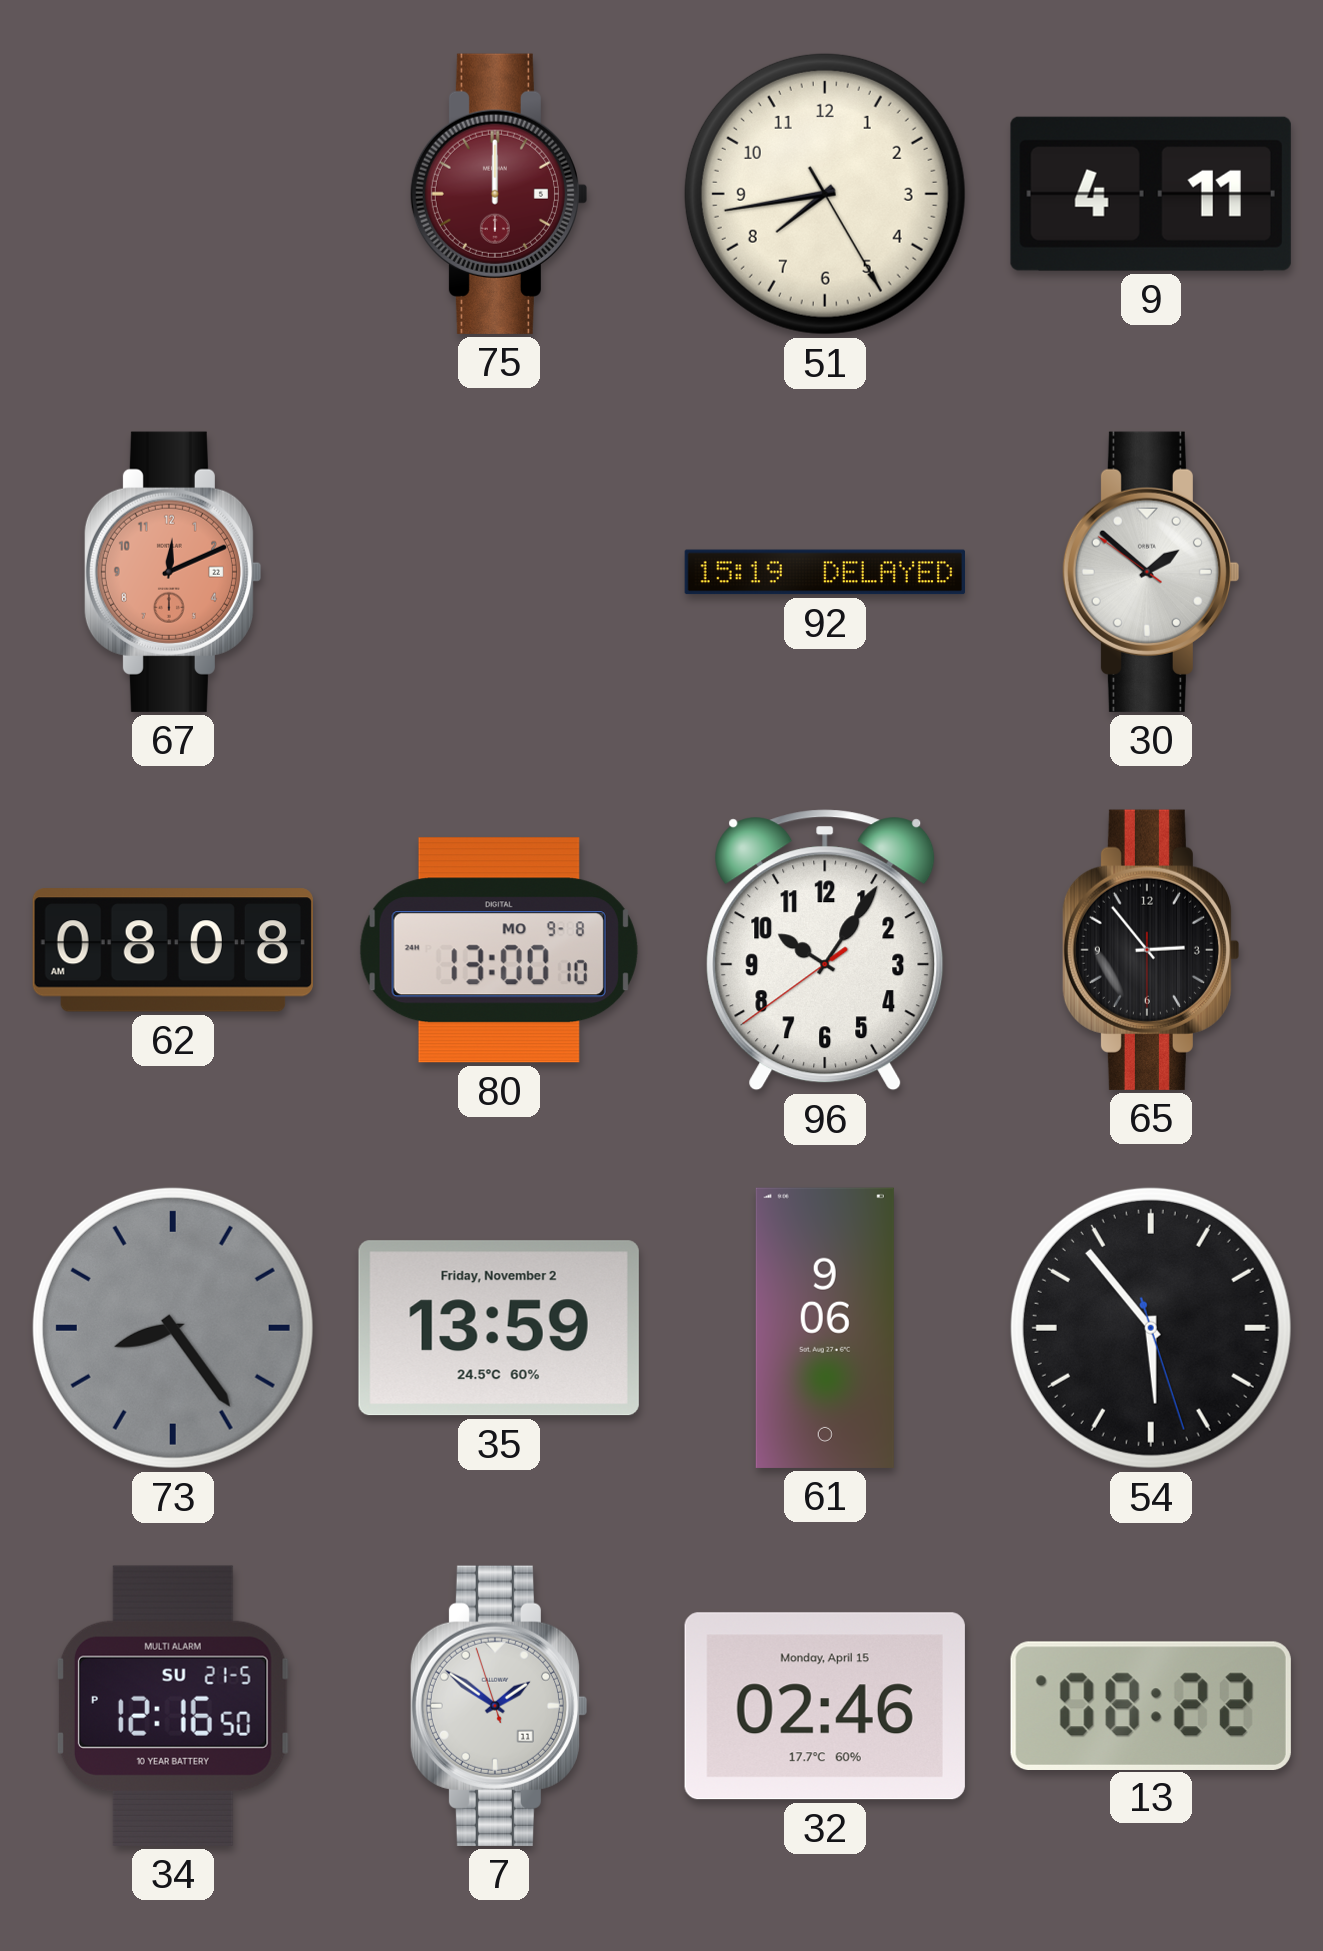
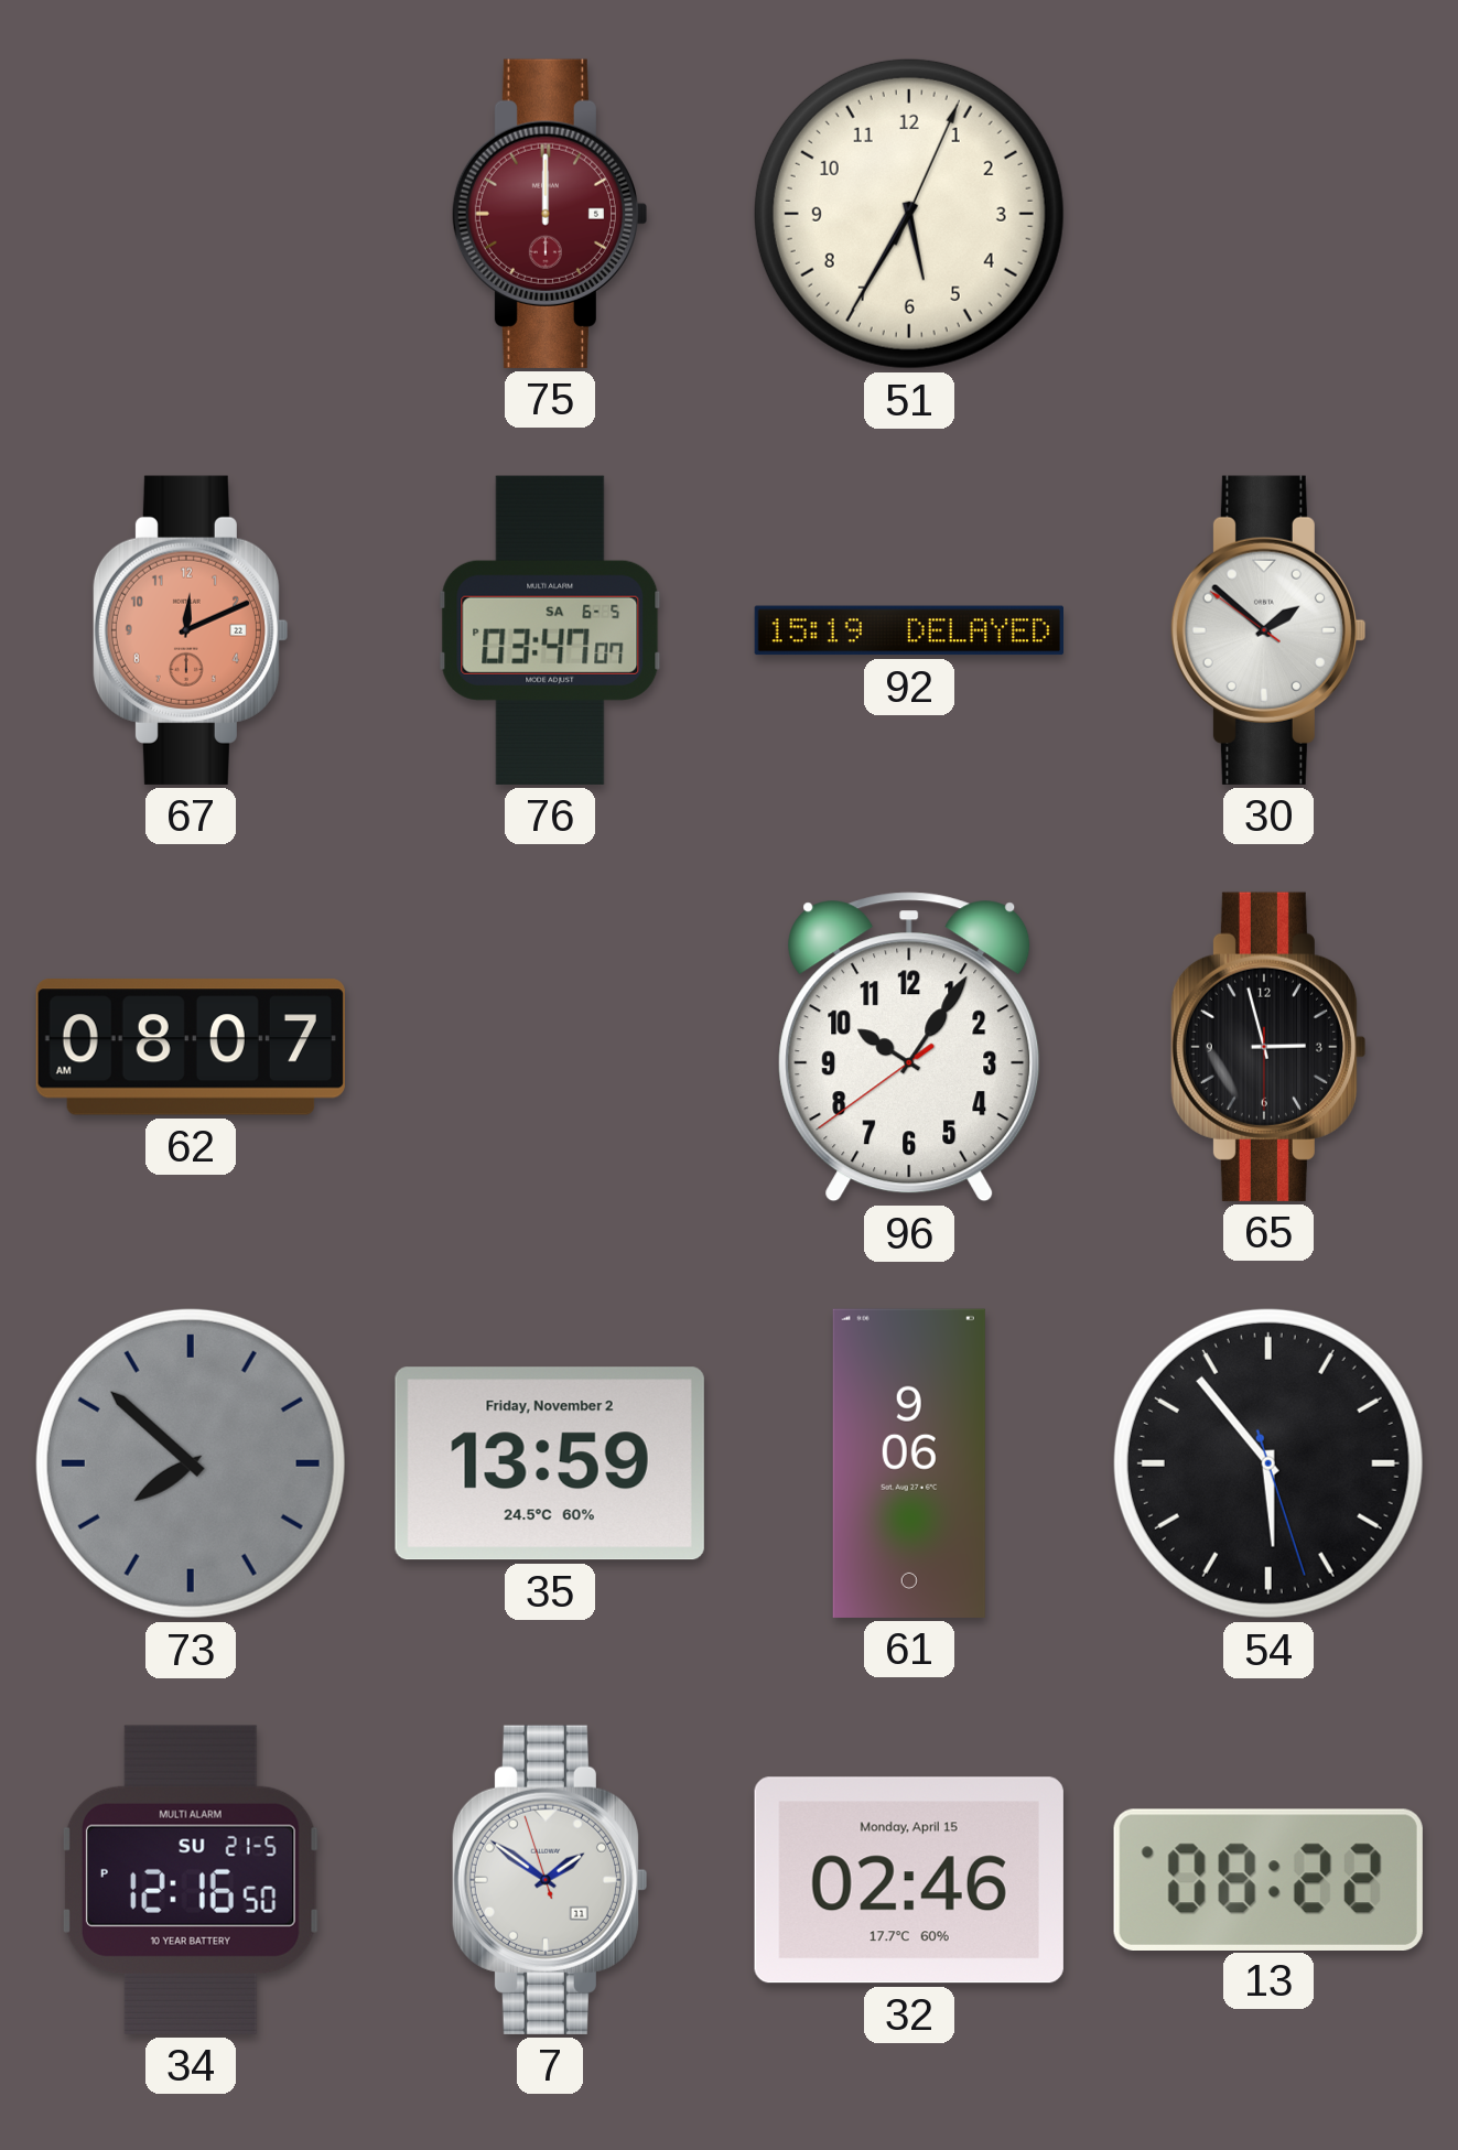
51: 7:43 -> 5:35 (909, 214)
9: 4:11 -> none (1151, 194)
76: none -> 03:47 (550, 630)
62: 08:08 -> 08:07 (191, 1047)
80: 13:00 -> none (499, 950)
65: 2:53 -> 2:57 (1267, 1047)
73: 8:24 -> 7:52 (191, 1463)
